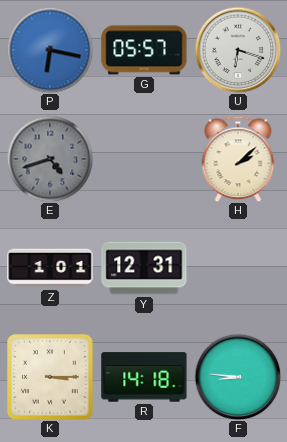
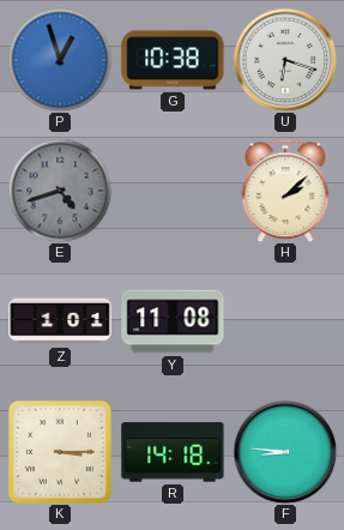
P: 6:17 -> 12:57 (60, 60)
G: 05:57 -> 10:38 (173, 60)
Y: 12:31 -> 11:08 (173, 321)
